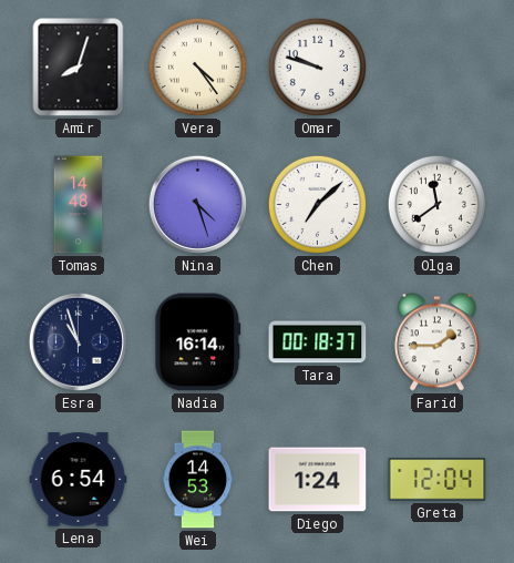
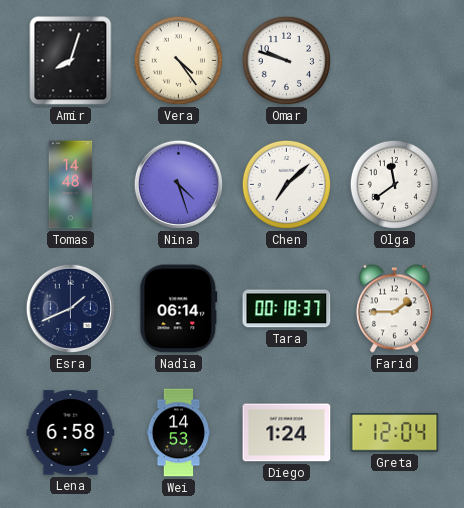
Esra: 10:57 -> 1:41 (70, 308)
Nadia: 16:14 -> 06:14 (179, 309)
Lena: 6:54 -> 6:58 (71, 433)
